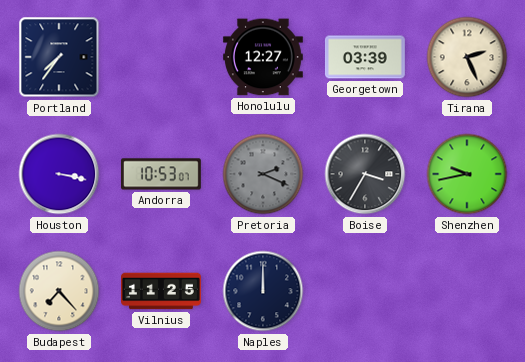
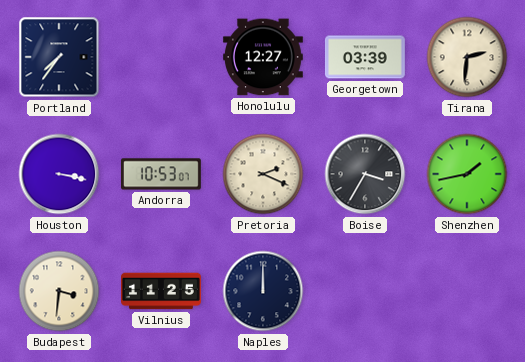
Tirana: 2:26 -> 2:31 (467, 57)
Pretoria dial: grey -> cream (263, 174)
Shenzhen: 9:43 -> 1:43 (467, 174)
Budapest: 7:23 -> 3:31 (59, 291)
